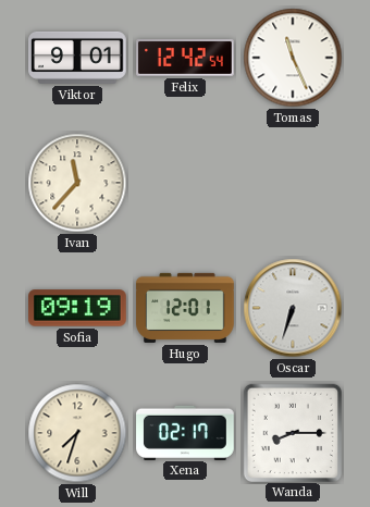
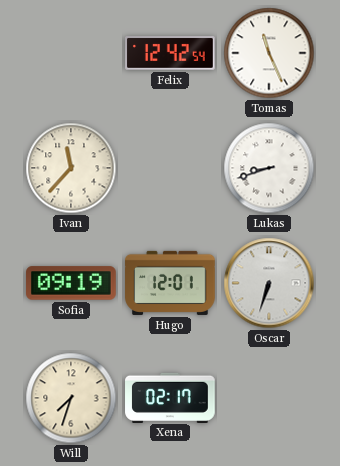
Viktor: 9:01 -> none (77, 58)
Lukas: none -> 8:42 (269, 168)
Wanda: 8:15 -> none (292, 432)
